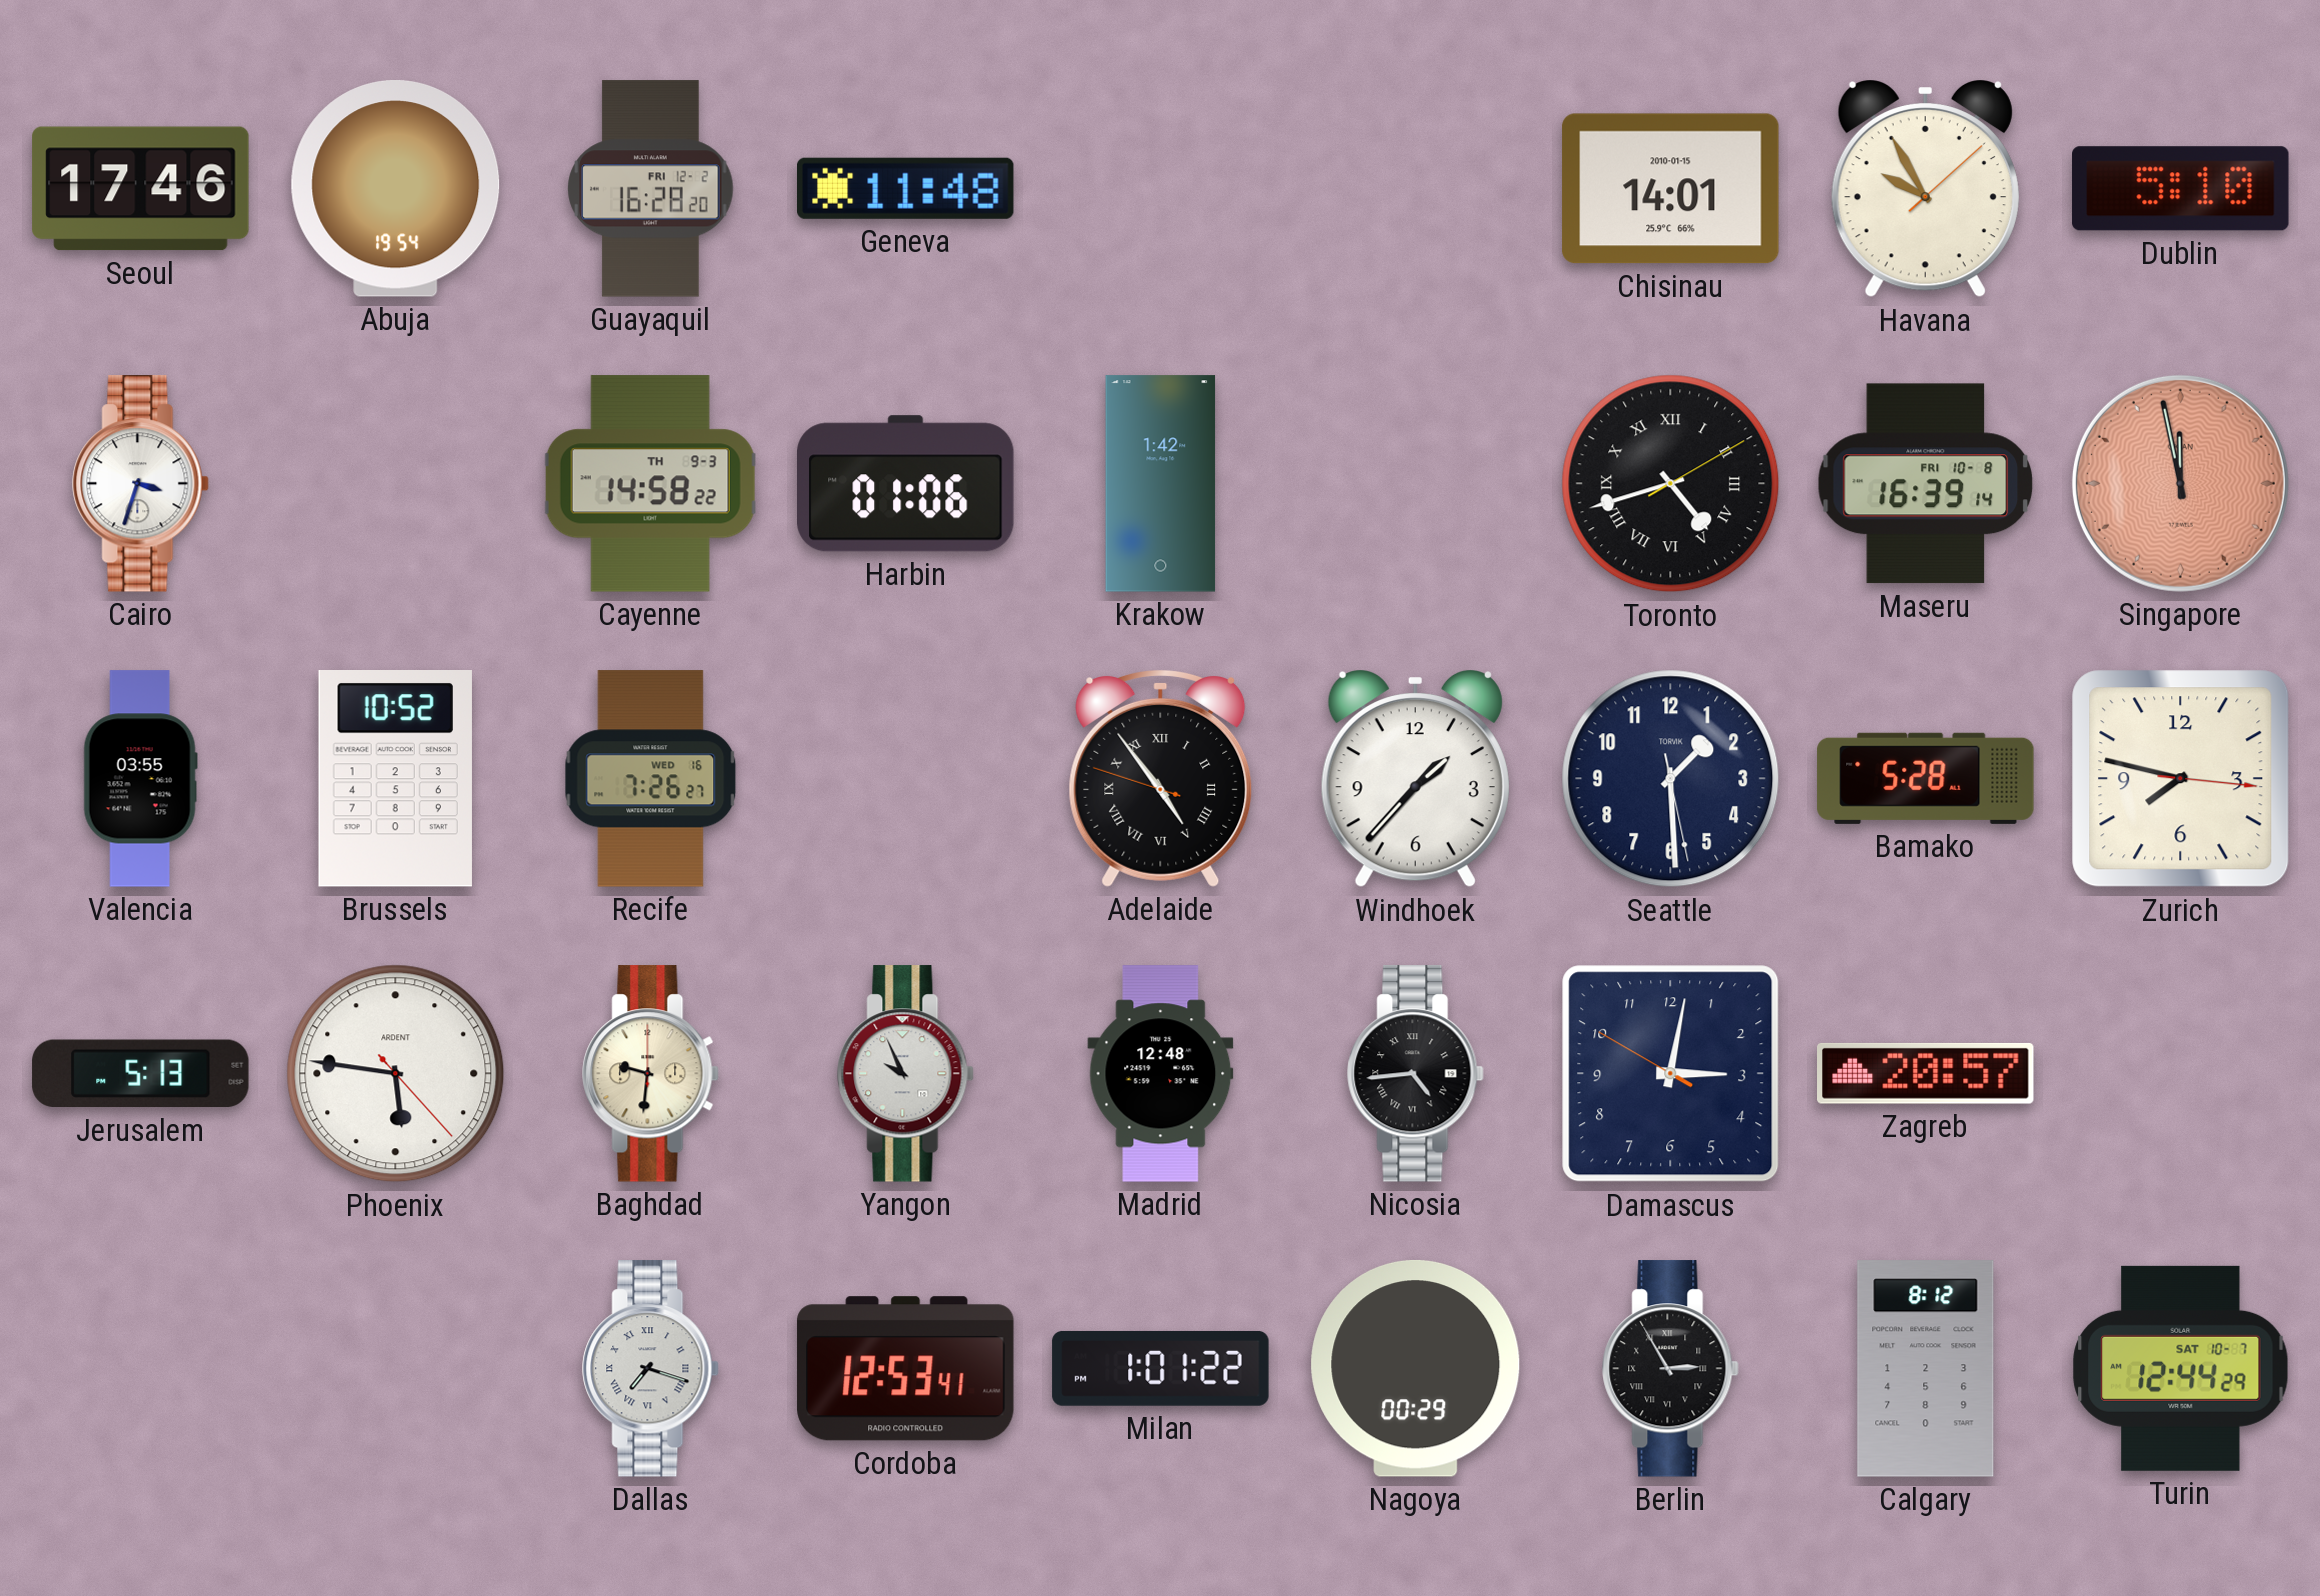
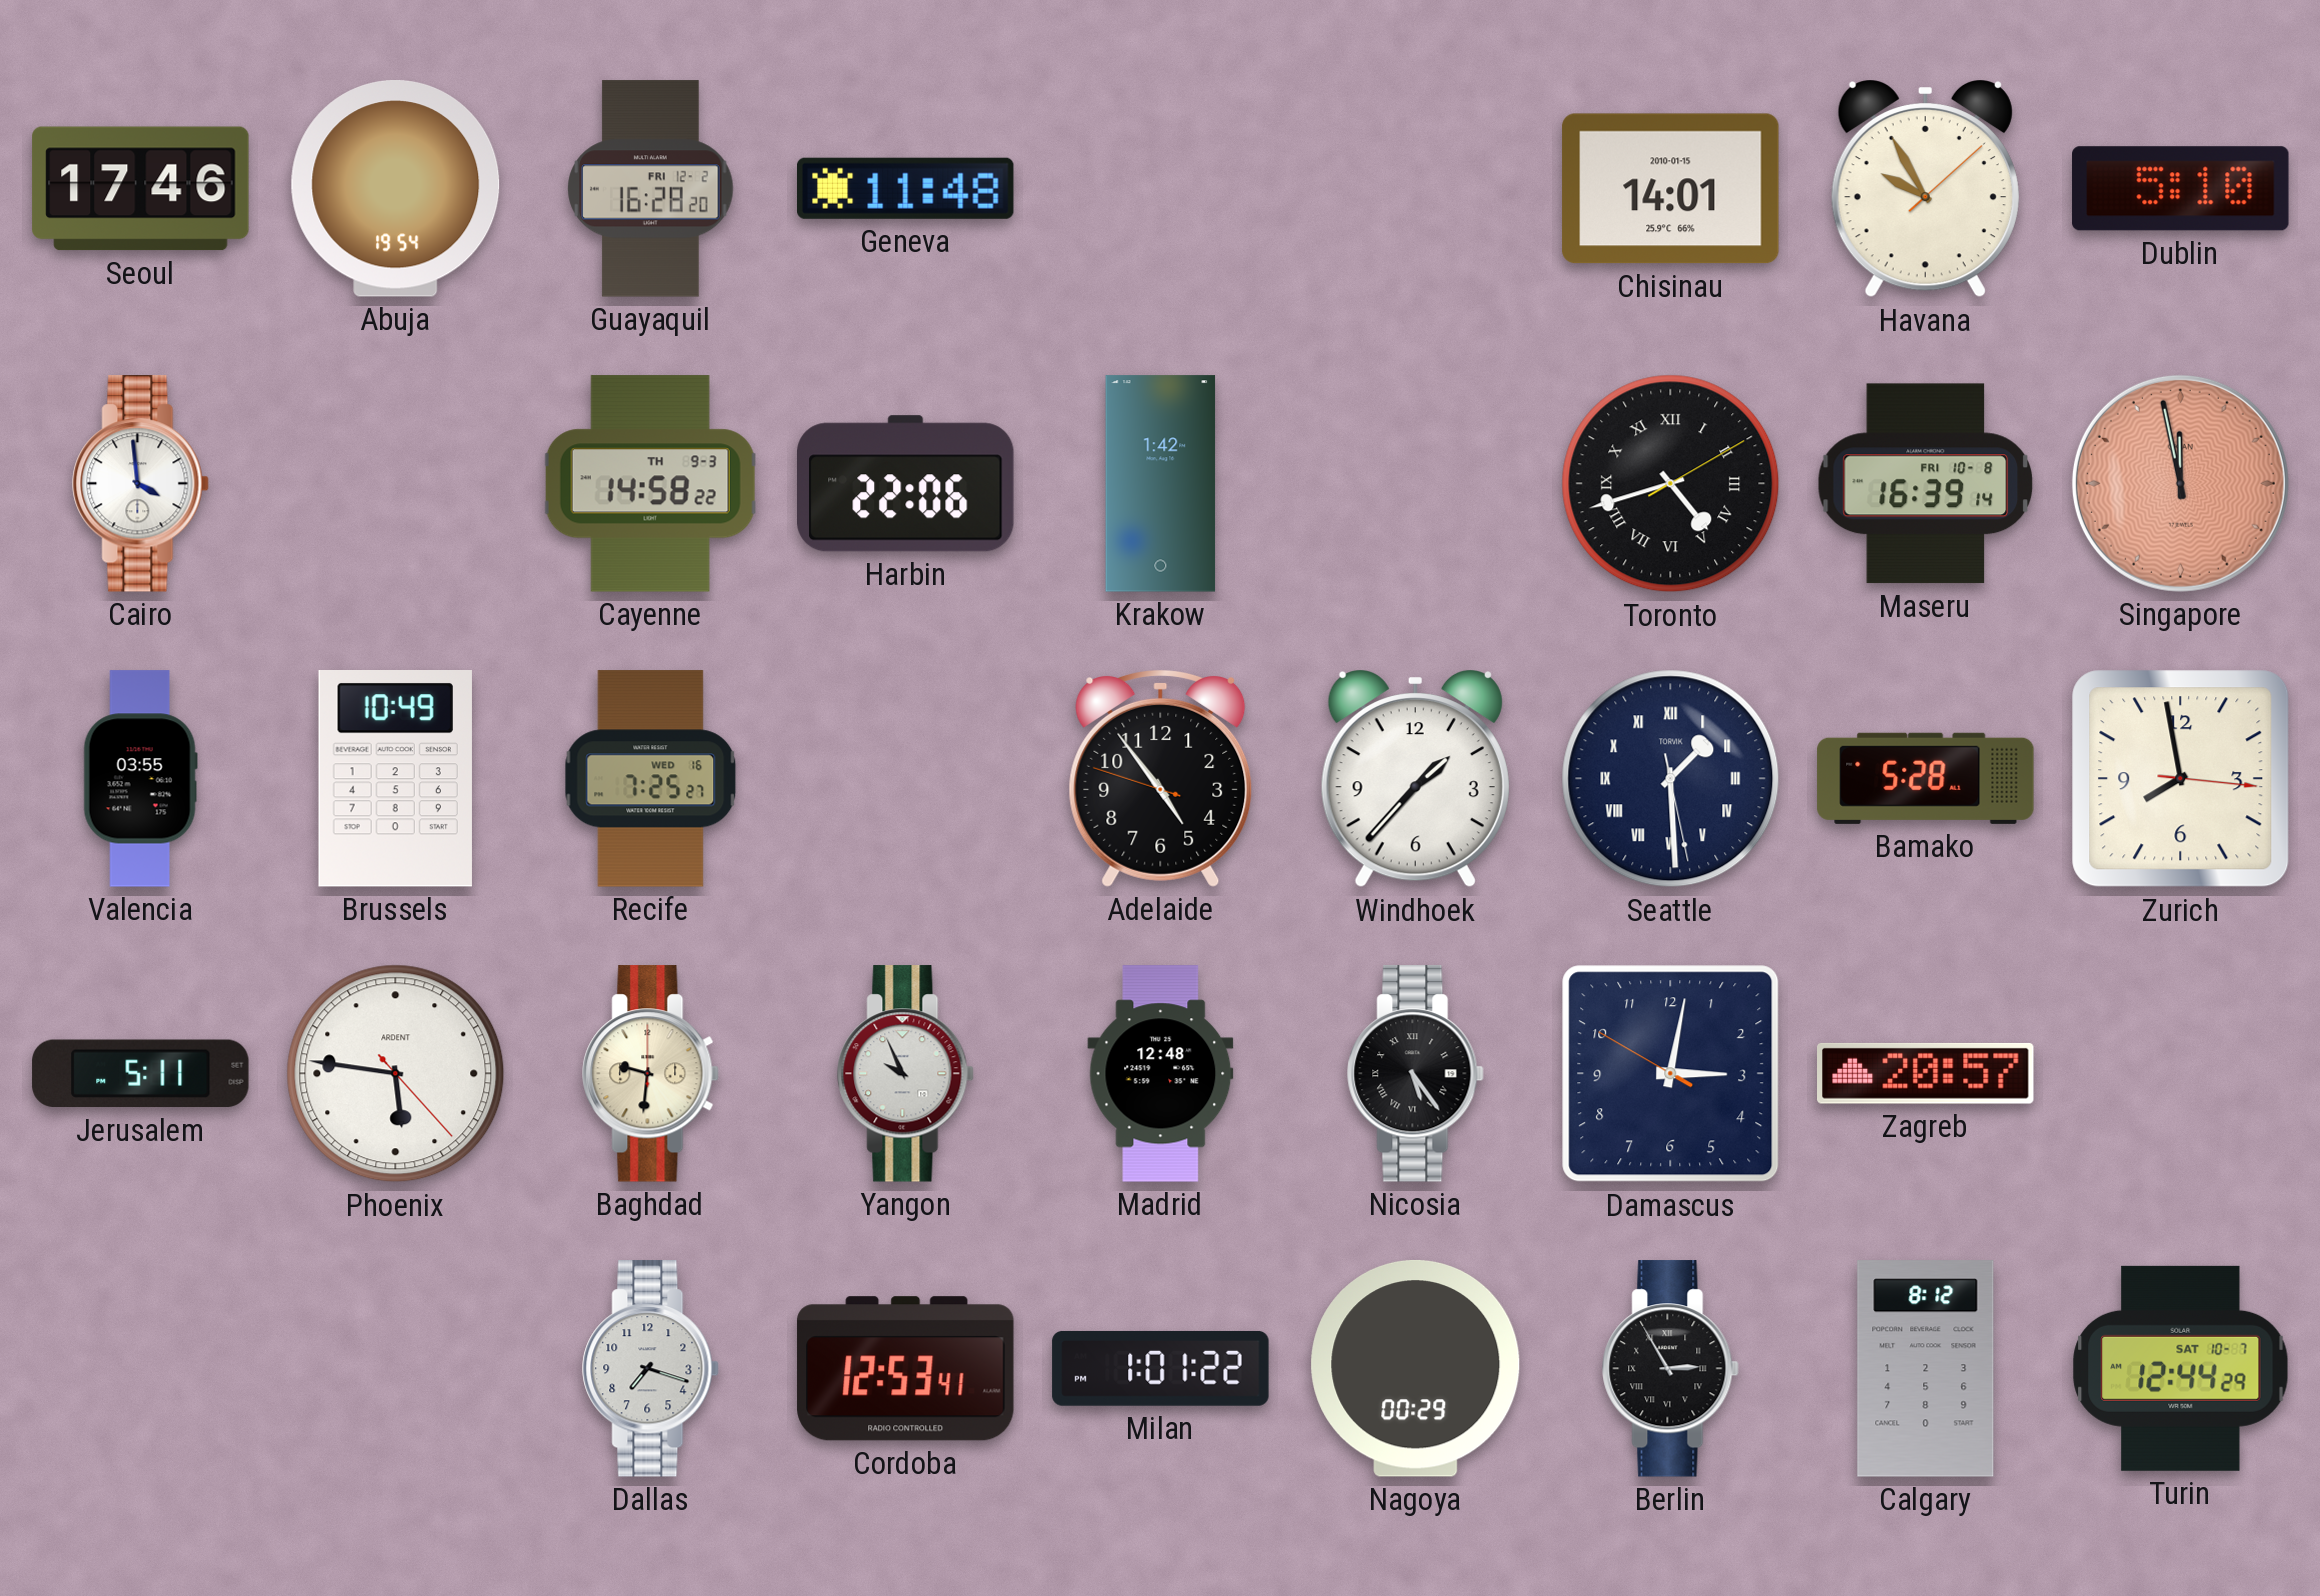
Cairo: 3:33 -> 3:59 (141, 484)
Harbin: 01:06 -> 22:06 (906, 484)
Brussels: 10:52 -> 10:49 (395, 778)
Recife: 7:26 -> 7:25 (651, 779)
Adelaide numerals: Roman -> Arabic (1161, 778)
Seattle numerals: Arabic -> Roman (1671, 779)
Zurich: 7:47 -> 7:58 (2181, 779)
Jerusalem: 5:13 -> 5:11 (141, 1074)
Nicosia: 4:44 -> 5:24 (1416, 1074)
Dallas numerals: Roman -> Arabic (651, 1369)
